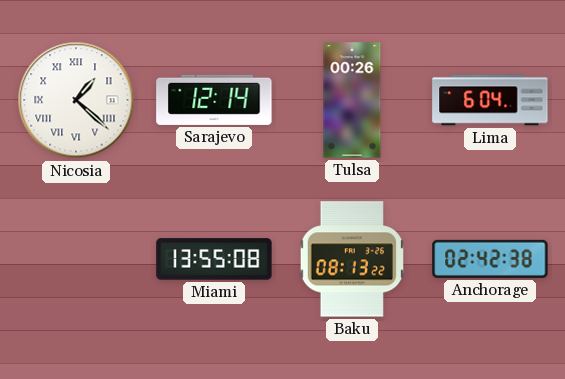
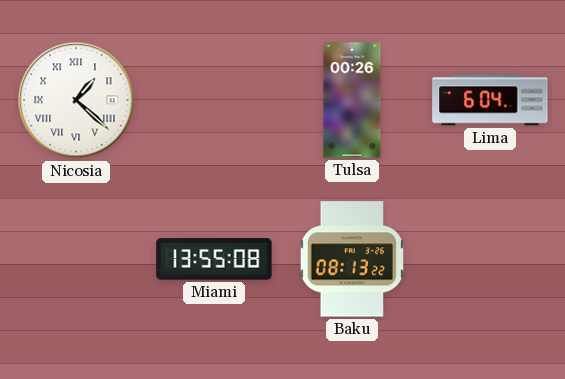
Sarajevo: 12:14 -> none (214, 100)
Anchorage: 02:42 -> none (490, 259)
